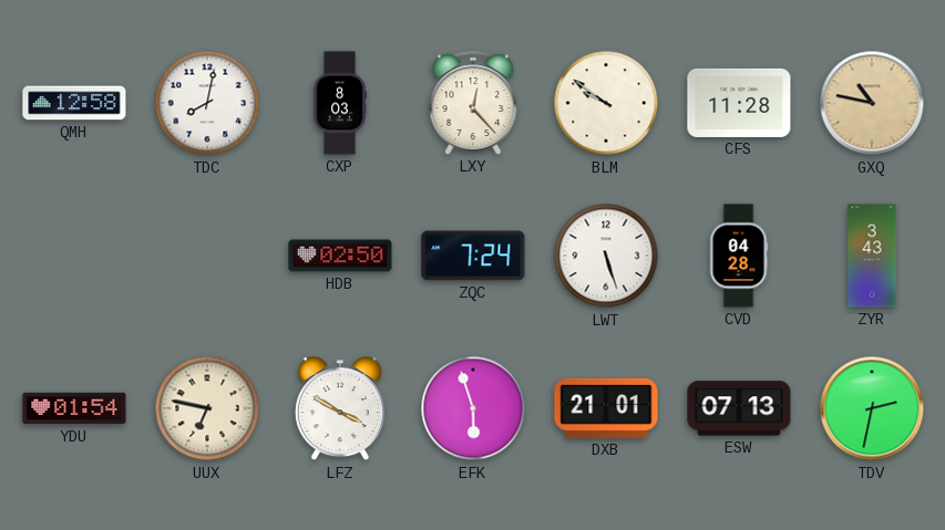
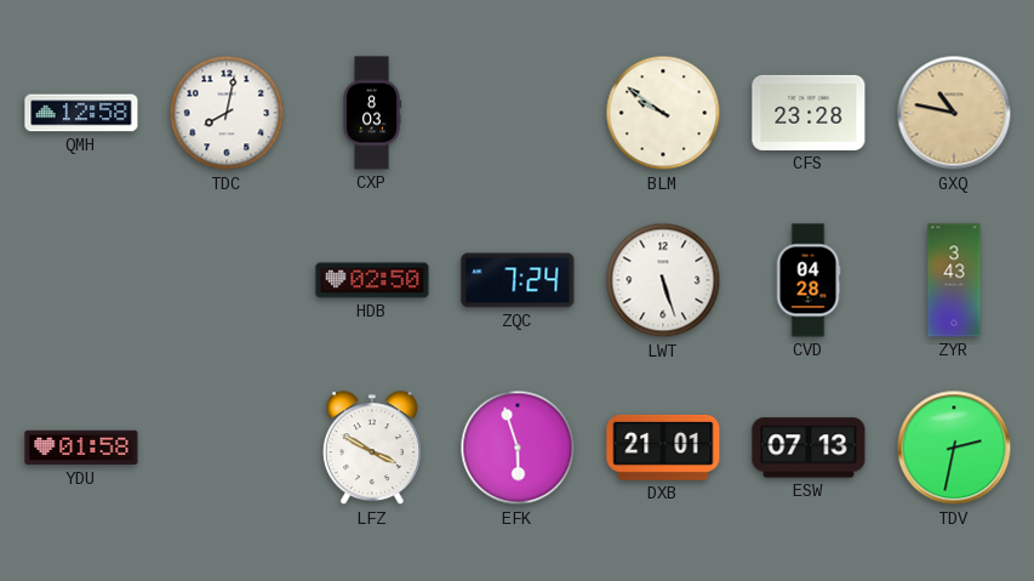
LXY: 12:23 -> none (473, 103)
CFS: 11:28 -> 23:28 (809, 113)
YDU: 01:54 -> 01:58 (81, 448)
UUX: 6:47 -> none (207, 408)
